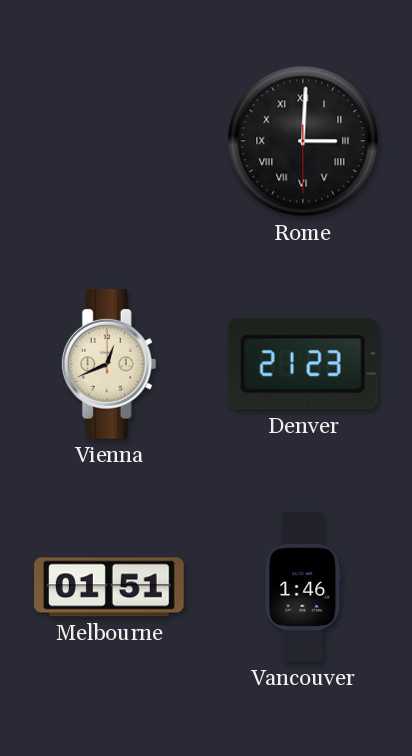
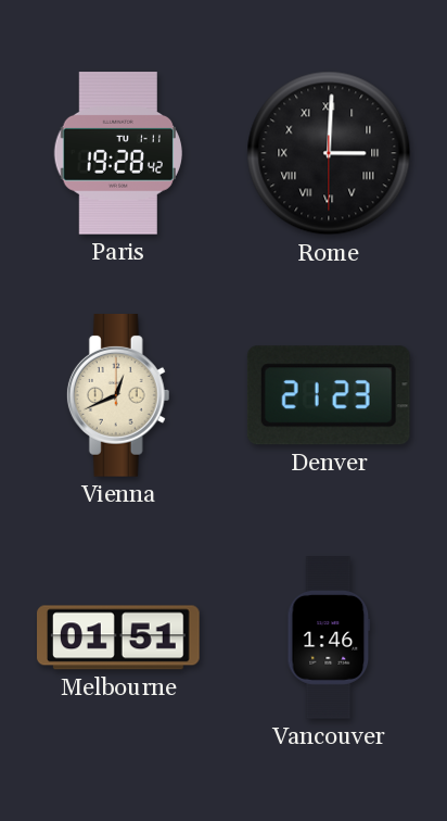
Paris: none -> 19:28 (118, 154)
